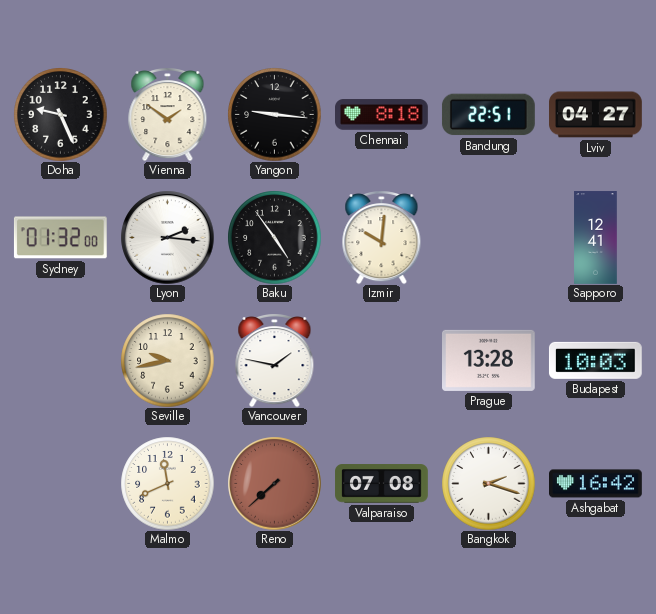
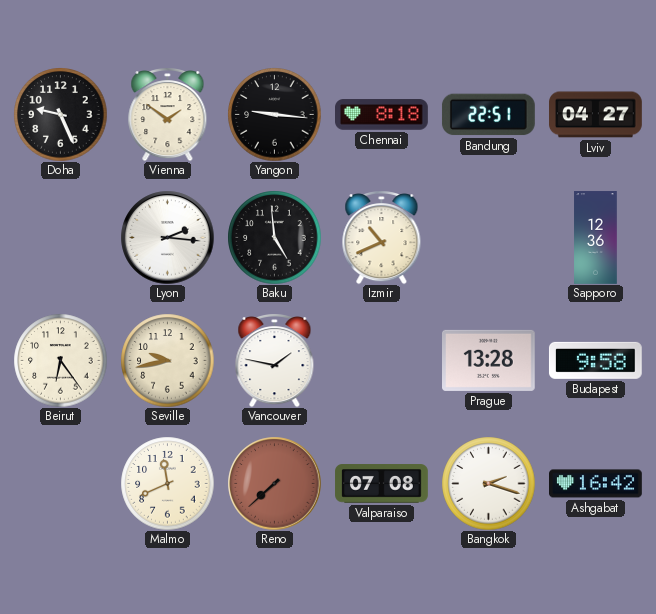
Sydney: 01:32 -> none (60, 238)
Baku: 4:54 -> 4:59 (274, 237)
Izmir: 10:01 -> 10:41 (382, 238)
Sapporo: 12:41 -> 12:36 (596, 238)
Beirut: none -> 6:24 (60, 360)
Budapest: 10:03 -> 9:58 (595, 360)
